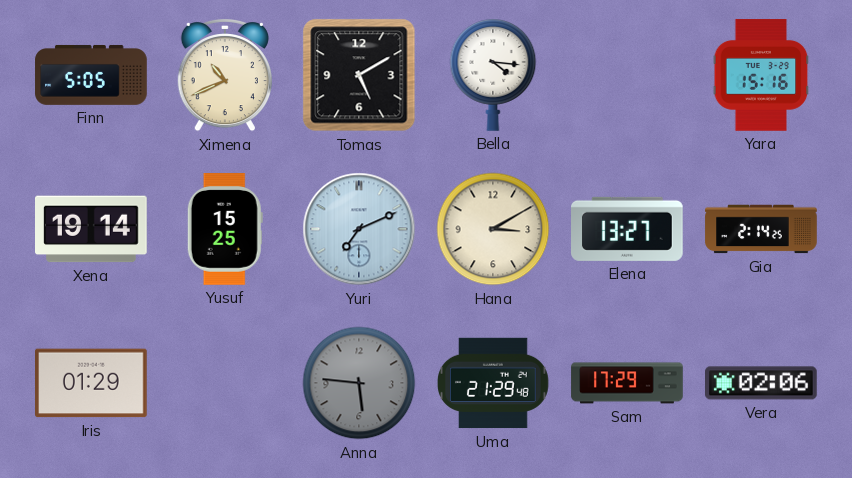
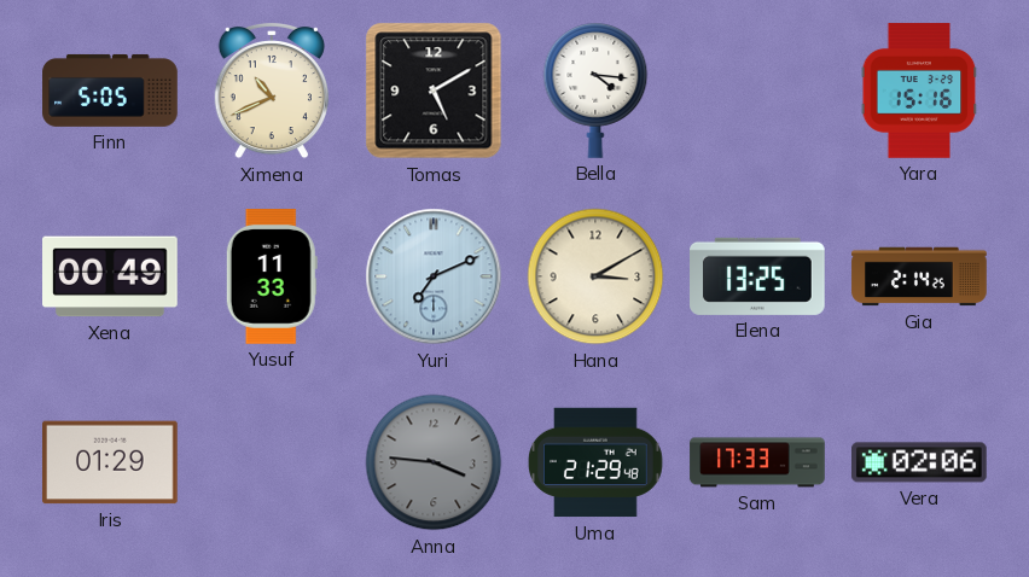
Xena: 19:14 -> 00:49 (110, 276)
Yusuf: 15:25 -> 11:33 (272, 278)
Elena: 13:27 -> 13:25 (758, 276)
Anna: 5:46 -> 3:46 (434, 462)
Sam: 17:29 -> 17:33 (757, 462)
